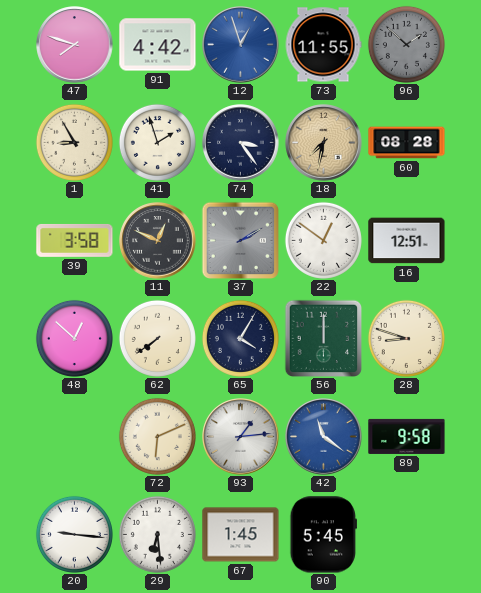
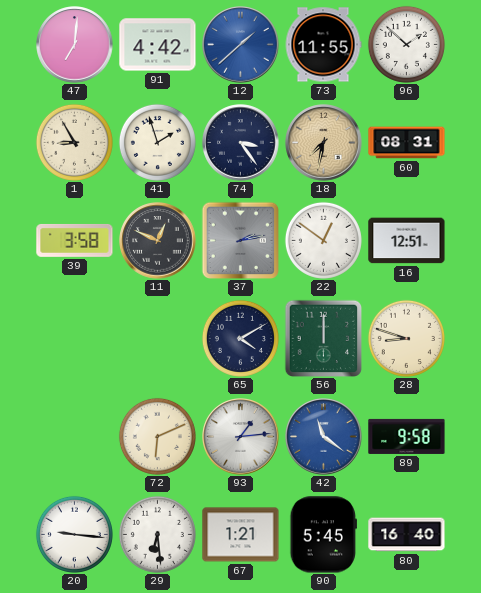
47: 7:48 -> 7:01 (75, 45)
12: 12:57 -> 1:38 (241, 45)
96 dial: grey -> white (406, 44)
60: 08:28 -> 08:31 (407, 143)
37: 2:10 -> 2:13 (240, 240)
48: 12:52 -> none (74, 338)
62: 7:39 -> none (157, 338)
65: 4:05 -> 4:10 (240, 338)
67: 1:45 -> 1:21 (241, 535)
80: none -> 16:40 (407, 535)
